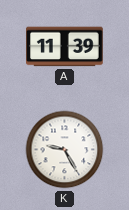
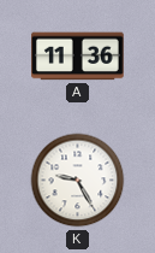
A: 11:39 -> 11:36 (78, 57)
